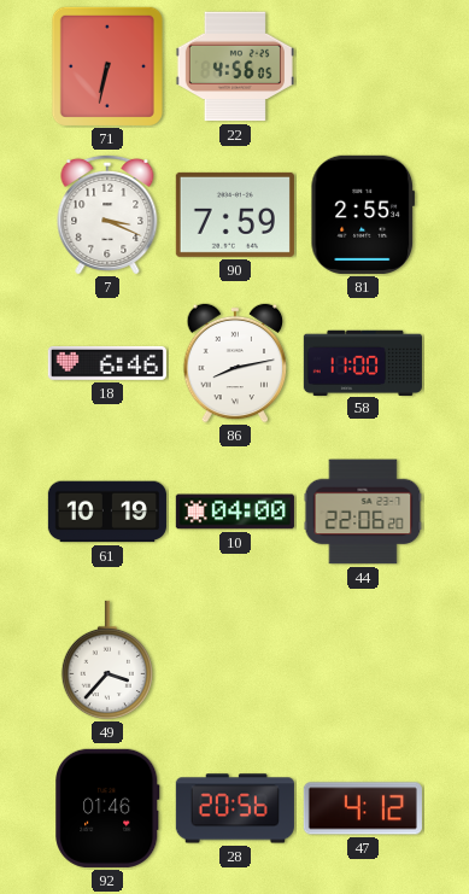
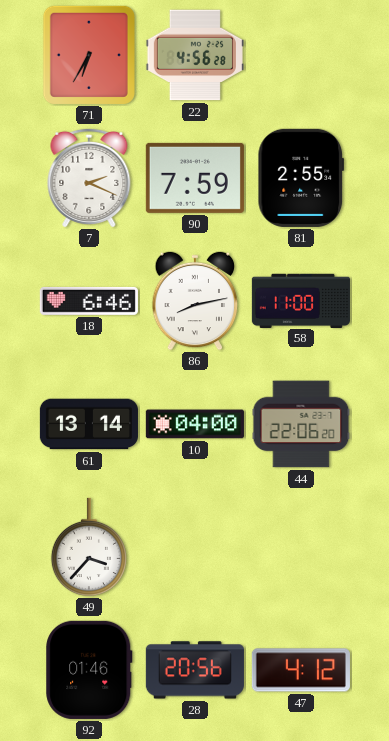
71: 6:32 -> 6:35 (89, 55)
22: 4:56:05 -> 4:56:28 (195, 55)
7: 3:19 -> 2:19 (89, 178)
61: 10:19 -> 13:14 (89, 424)
